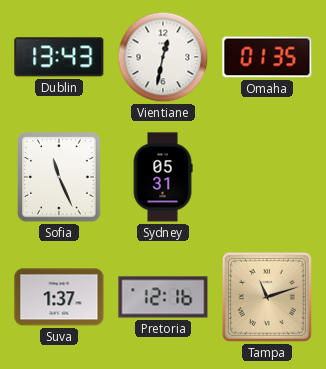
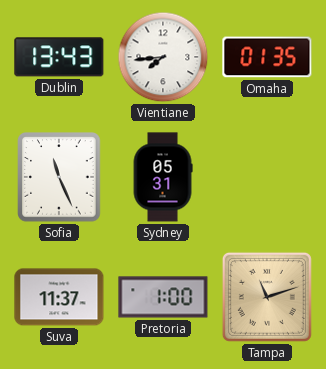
Vientiane: 12:32 -> 7:44 (163, 57)
Suva: 1:37 -> 11:37 (59, 297)
Pretoria: 12:16 -> 1:00 (163, 297)
